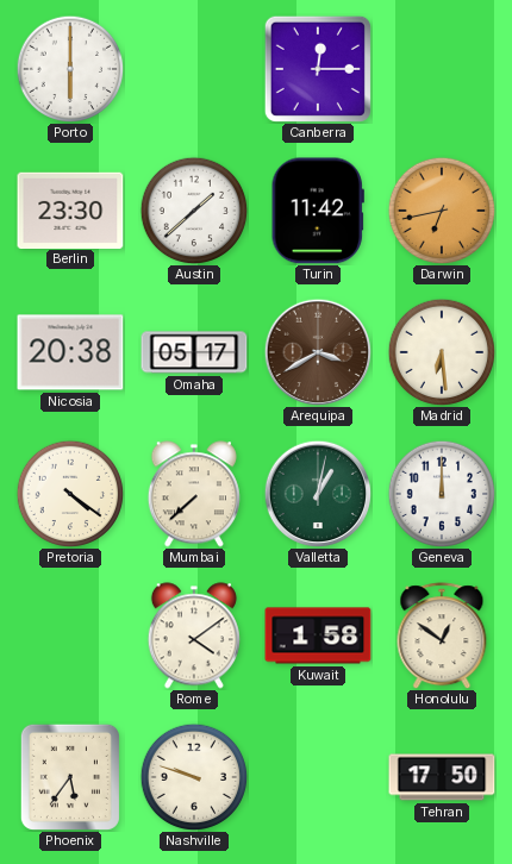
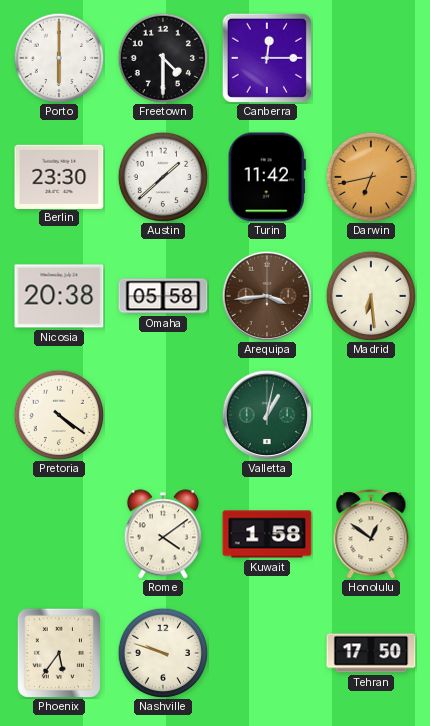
Freetown: none -> 4:30 (163, 58)
Omaha: 05:17 -> 05:58 (163, 296)
Arequipa: 3:40 -> 3:44 (267, 296)
Mumbai: 7:38 -> none (194, 494)
Geneva: 12:00 -> none (442, 494)
